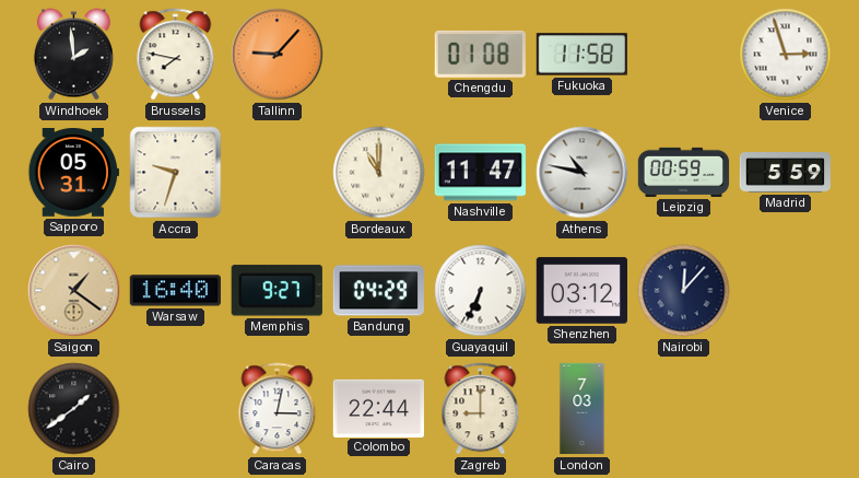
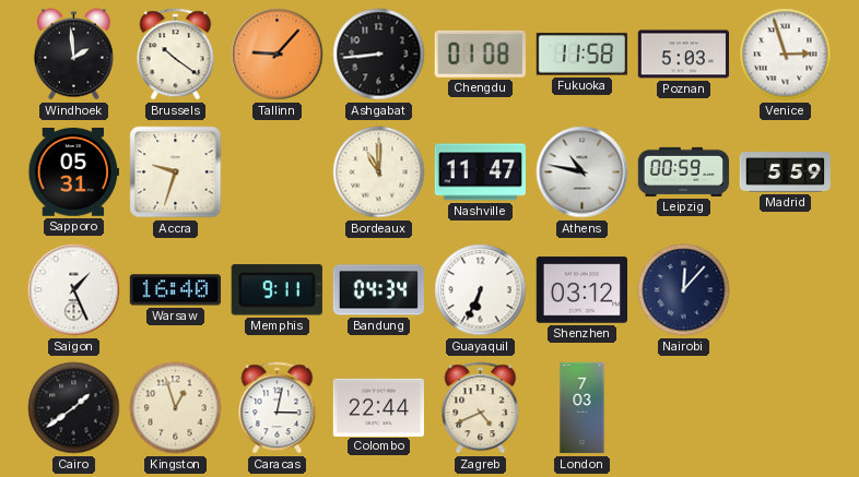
Brussels: 7:47 -> 10:21 (176, 55)
Ashgabat: none -> 8:44 (379, 55)
Poznan: none -> 5:03 (683, 55)
Saigon: 1:21 -> 1:26 (74, 290)
Saigon dial: champagne -> white (74, 290)
Memphis: 9:27 -> 9:11 (276, 290)
Bandung: 04:29 -> 04:34 (378, 290)
Kingston: none -> 12:57 (176, 408)
Zagreb: 9:00 -> 4:41 (481, 408)
